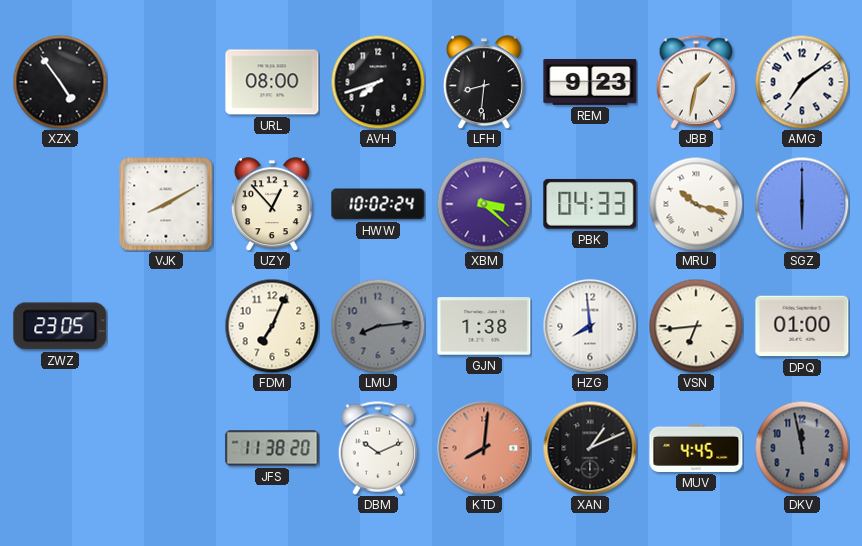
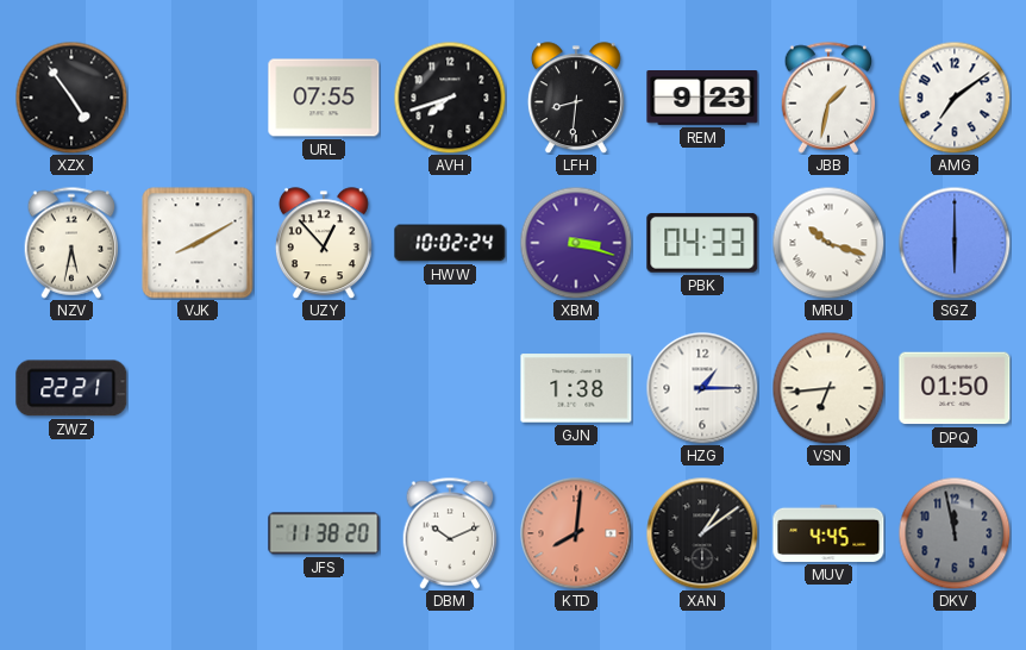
URL: 08:00 -> 07:55 (324, 98)
NZV: none -> 5:32 (71, 243)
XBM: 3:22 -> 3:18 (576, 243)
ZWZ: 23:05 -> 22:21 (71, 388)
FDM: 7:04 -> none (272, 326)
LMU: 8:14 -> none (378, 326)
HZG: 7:59 -> 1:15 (702, 388)
DPQ: 01:00 -> 01:50 (955, 388)
XAN: 1:11 -> 1:09 (702, 533)
